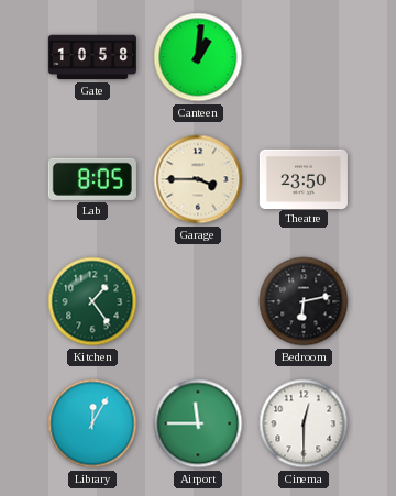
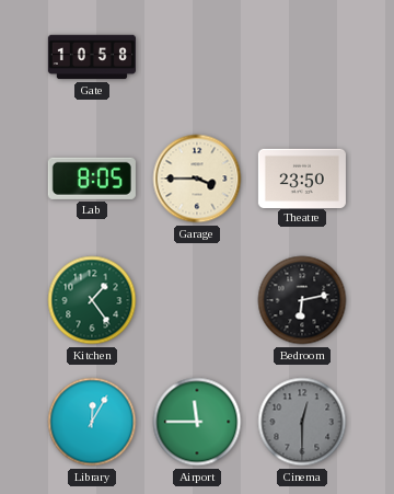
Canteen: 1:01 -> none (198, 57)
Cinema dial: white -> grey (302, 422)
